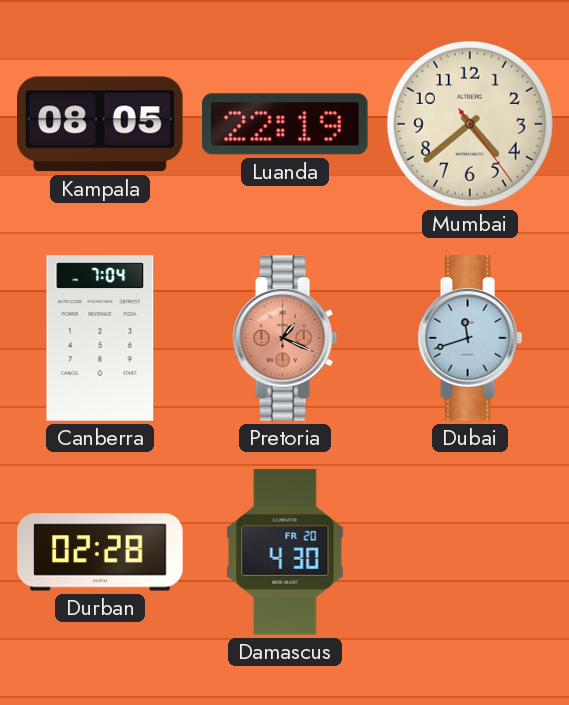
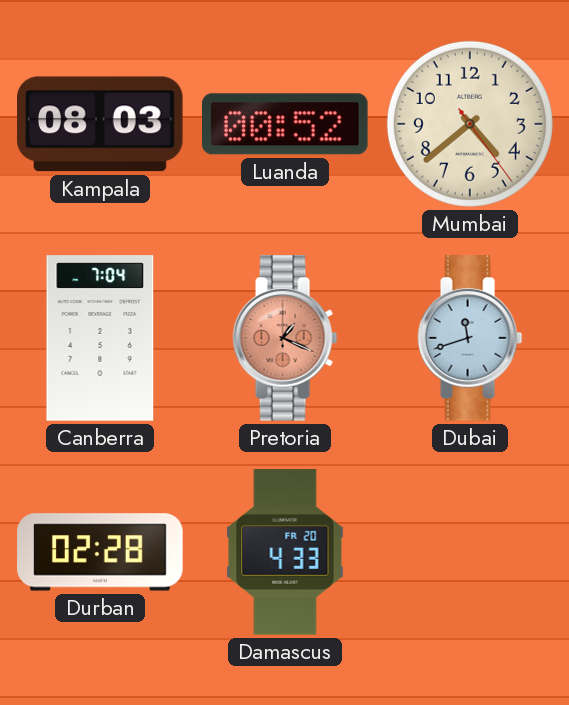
Kampala: 08:05 -> 08:03 (101, 124)
Luanda: 22:19 -> 00:52 (285, 124)
Damascus: 4:30 -> 4:33 (285, 552)
